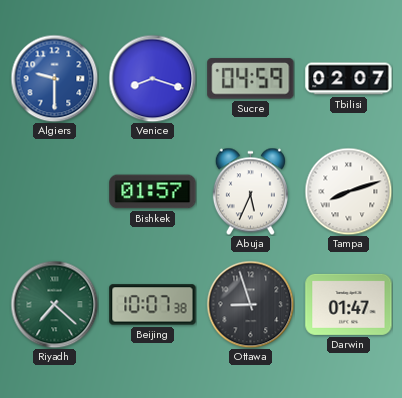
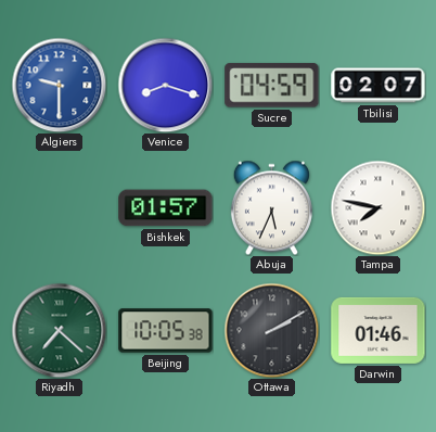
Tampa: 8:12 -> 7:47 (377, 207)
Beijing: 10:07 -> 10:05 (166, 331)
Ottawa: 8:57 -> 2:10 (271, 330)
Darwin: 01:47 -> 01:46 (379, 330)
